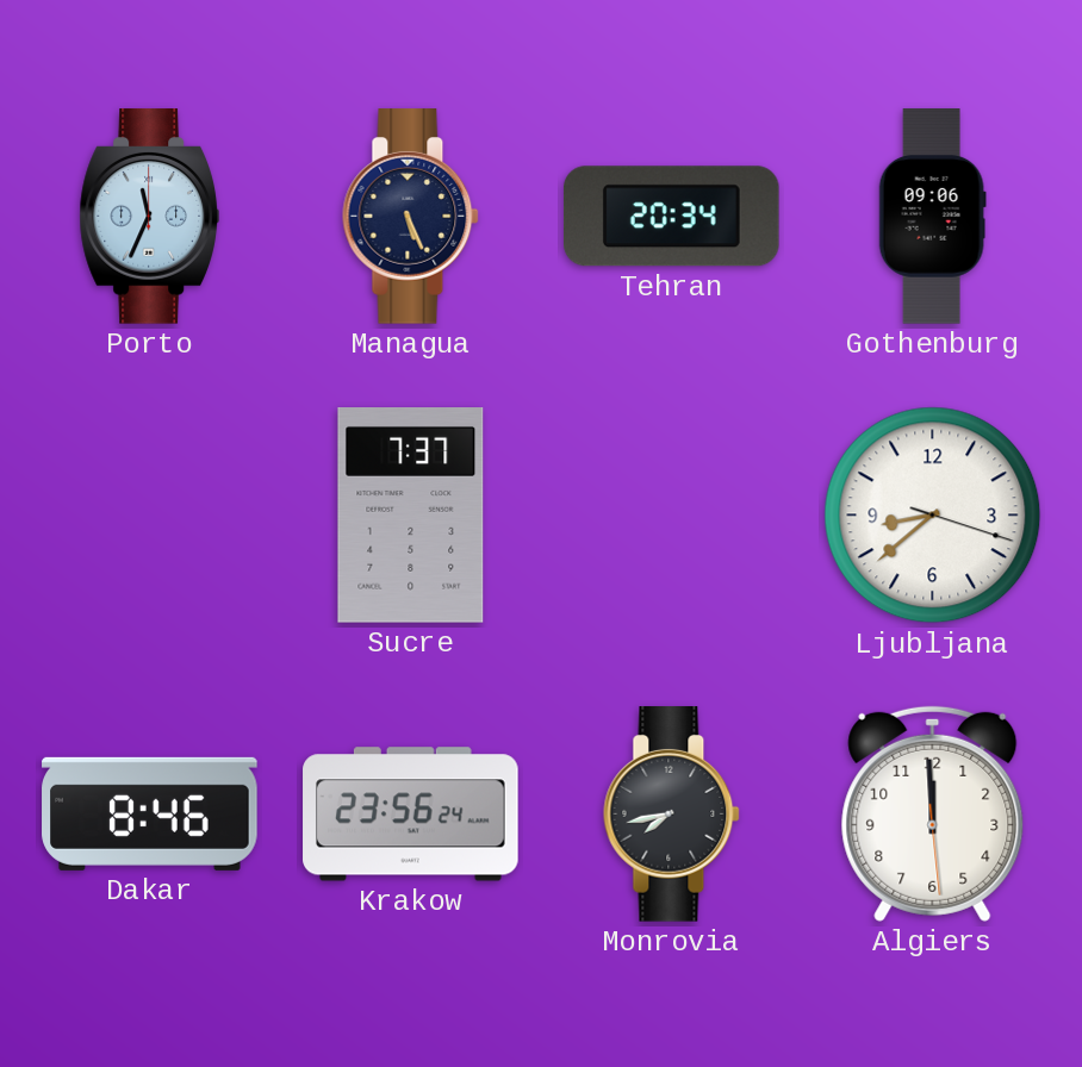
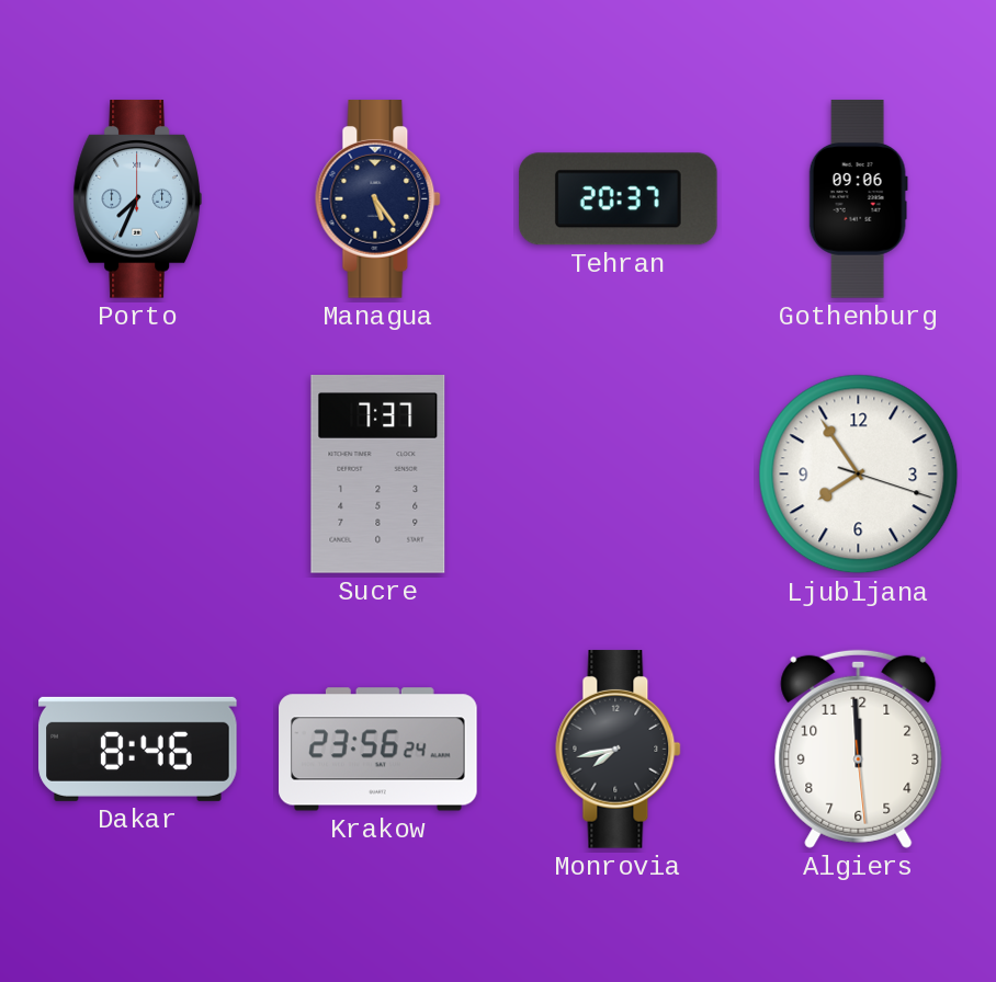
Porto: 11:34 -> 7:34 (137, 199)
Managua: 5:26 -> 5:24 (378, 199)
Tehran: 20:34 -> 20:37 (618, 199)
Ljubljana: 8:38 -> 7:54 (859, 475)
